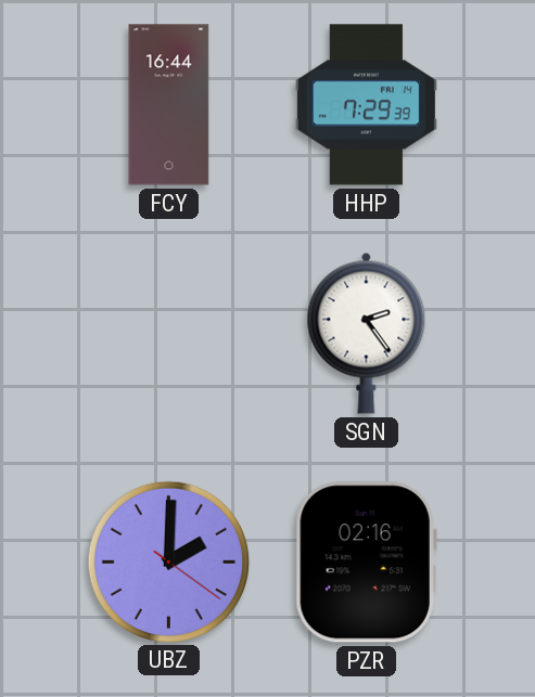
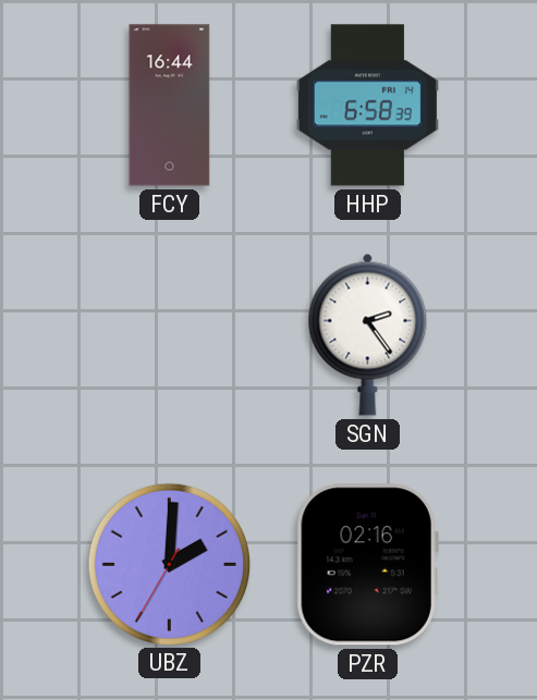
HHP: 7:29 -> 6:58 (367, 106)
UBZ: 2:00:21 -> 2:00:35 (169, 564)
